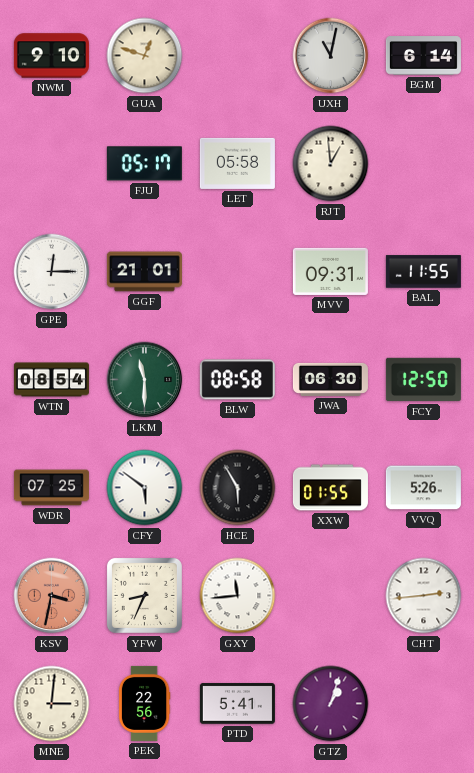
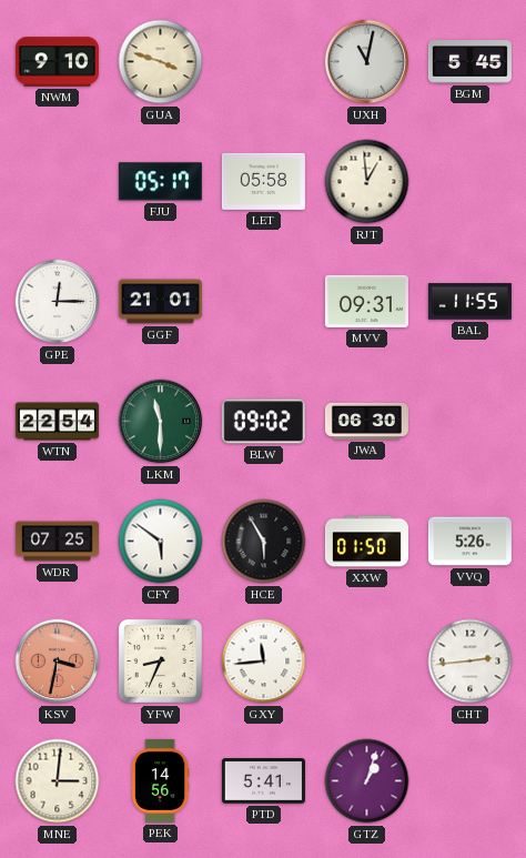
GUA: 12:48 -> 3:48 (161, 62)
BGM: 6:14 -> 5:45 (469, 62)
WTN: 08:54 -> 22:54 (57, 422)
BLW: 08:58 -> 09:02 (263, 422)
FCY: 12:50 -> none (423, 380)
XXW: 01:55 -> 01:50 (366, 542)
PEK: 22:56 -> 14:56 (160, 780)
